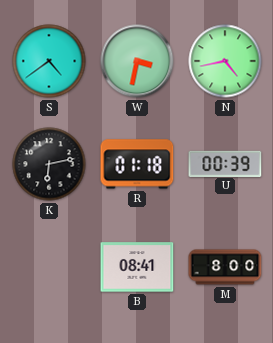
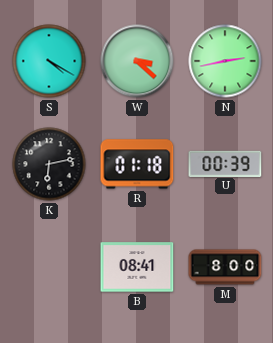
S: 4:39 -> 4:20 (49, 61)
W: 3:32 -> 3:22 (137, 61)
N: 4:43 -> 2:43 (225, 61)
